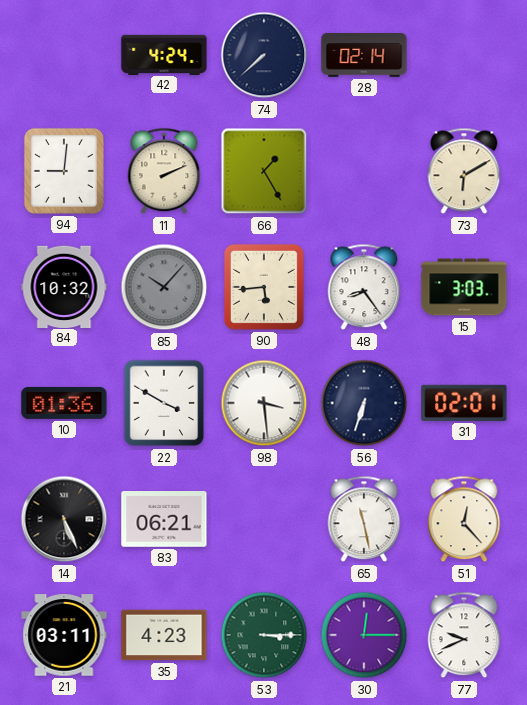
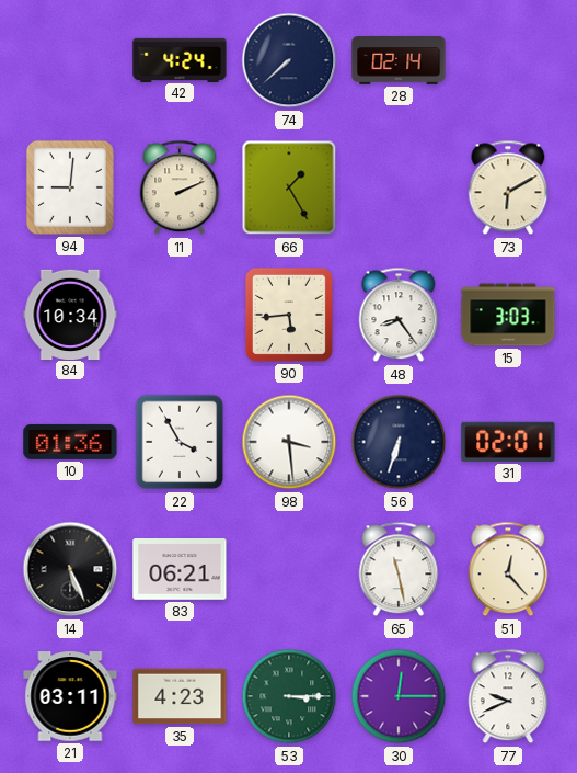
84: 10:32 -> 10:34 (70, 314)
85: 10:07 -> none (164, 287)
22: 3:50 -> 3:55 (180, 442)
